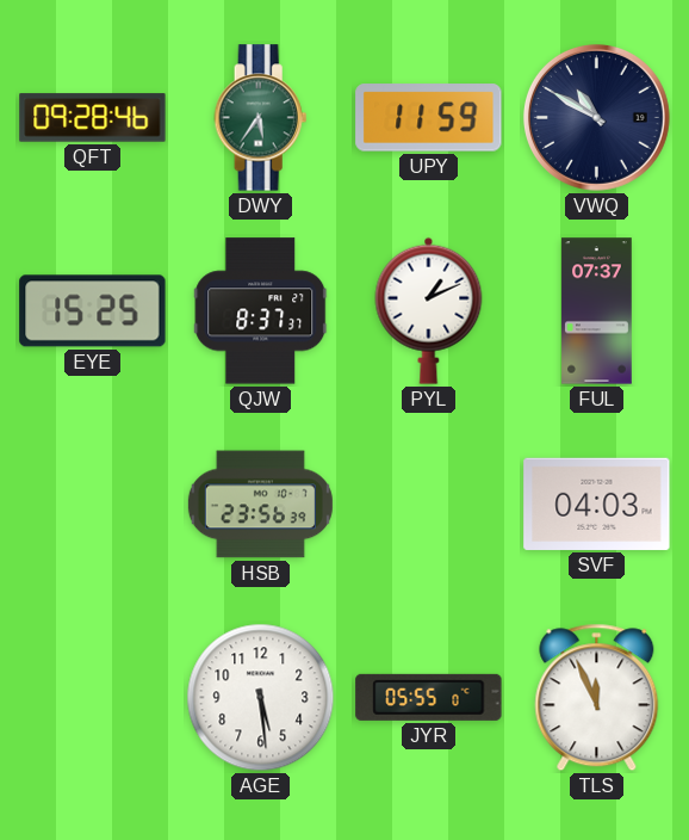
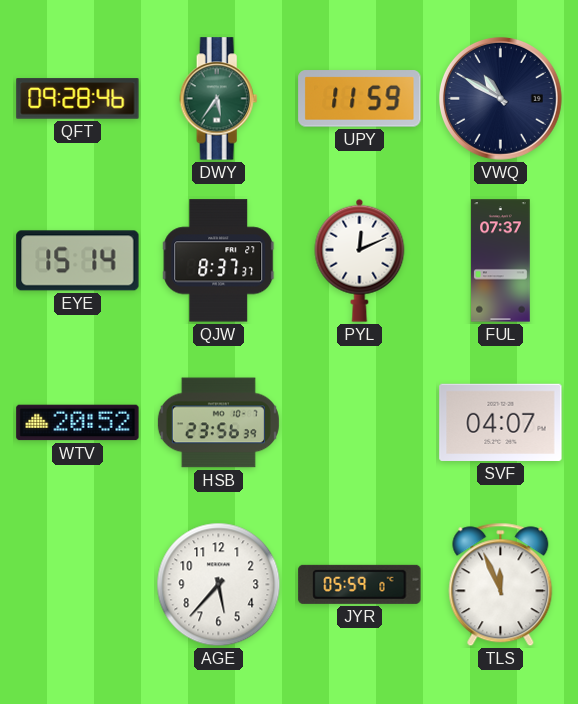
EYE: 15:25 -> 15:14 (78, 261)
PYL: 1:11 -> 12:11 (360, 260)
WTV: none -> 20:52 (78, 423)
SVF: 04:03 -> 04:07 (501, 422)
AGE: 5:29 -> 5:37 (219, 585)
JYR: 05:55 -> 05:59 (360, 584)
